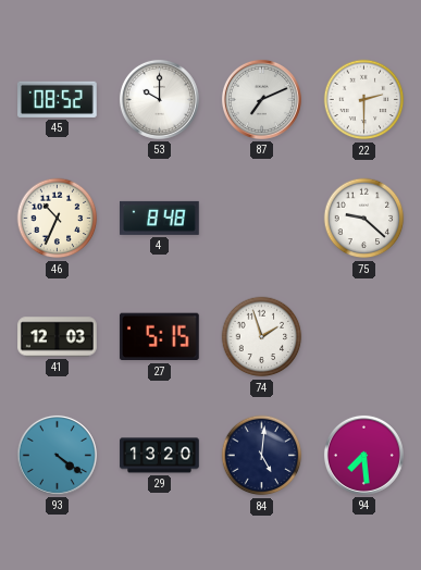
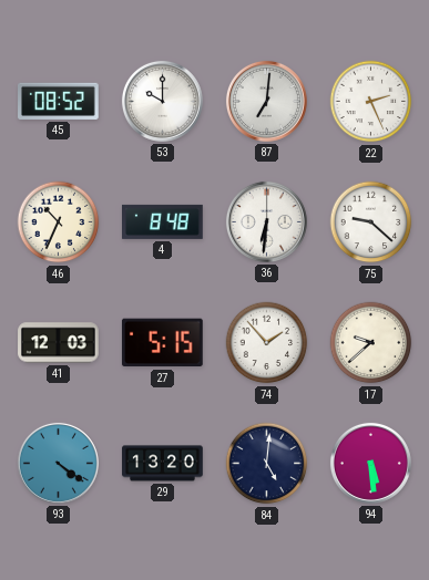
87: 7:11 -> 7:01 (266, 101)
22: 2:30 -> 2:26 (371, 102)
36: none -> 6:31 (266, 221)
74: 1:57 -> 1:53 (267, 343)
17: none -> 9:38 (371, 343)
94: 7:29 -> 5:29 (370, 463)
